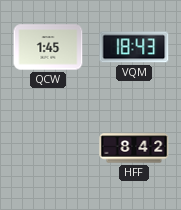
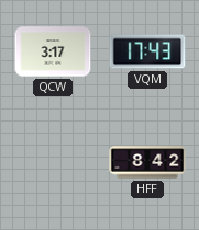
QCW: 1:45 -> 3:17 (53, 51)
VQM: 18:43 -> 17:43 (147, 51)
